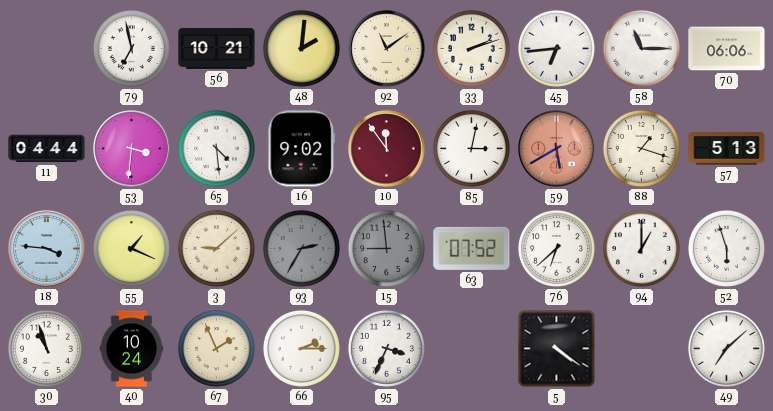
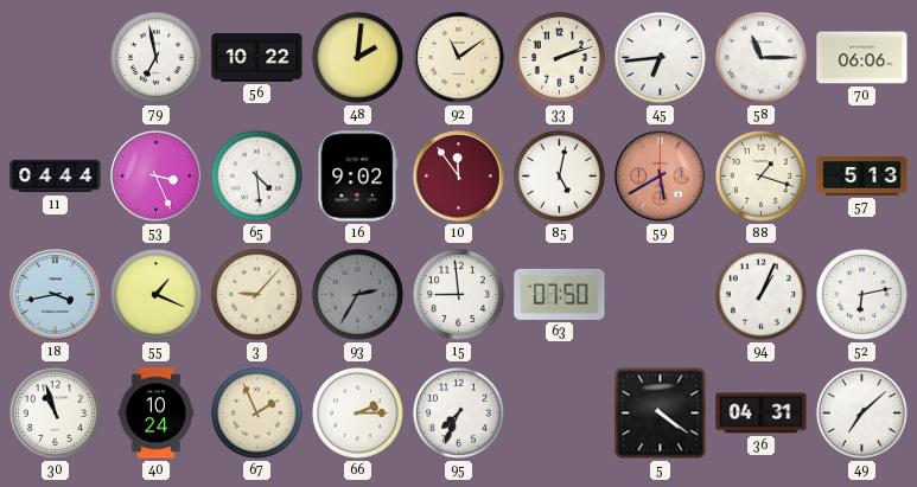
56: 10:21 -> 10:22 (257, 57)
53: 3:31 -> 3:26 (157, 177)
85: 3:02 -> 5:02 (559, 175)
18: 3:46 -> 3:43 (56, 295)
3: 9:08 -> 9:07 (256, 294)
15 dial: grey -> white (458, 294)
63: 07:52 -> 07:50 (560, 294)
76: 6:38 -> none (556, 248)
94: 1:00 -> 1:04 (760, 294)
52: 5:57 -> 6:13 (861, 294)
95: 3:34 -> 7:34 (458, 412)
36: none -> 04:31 (762, 414)
